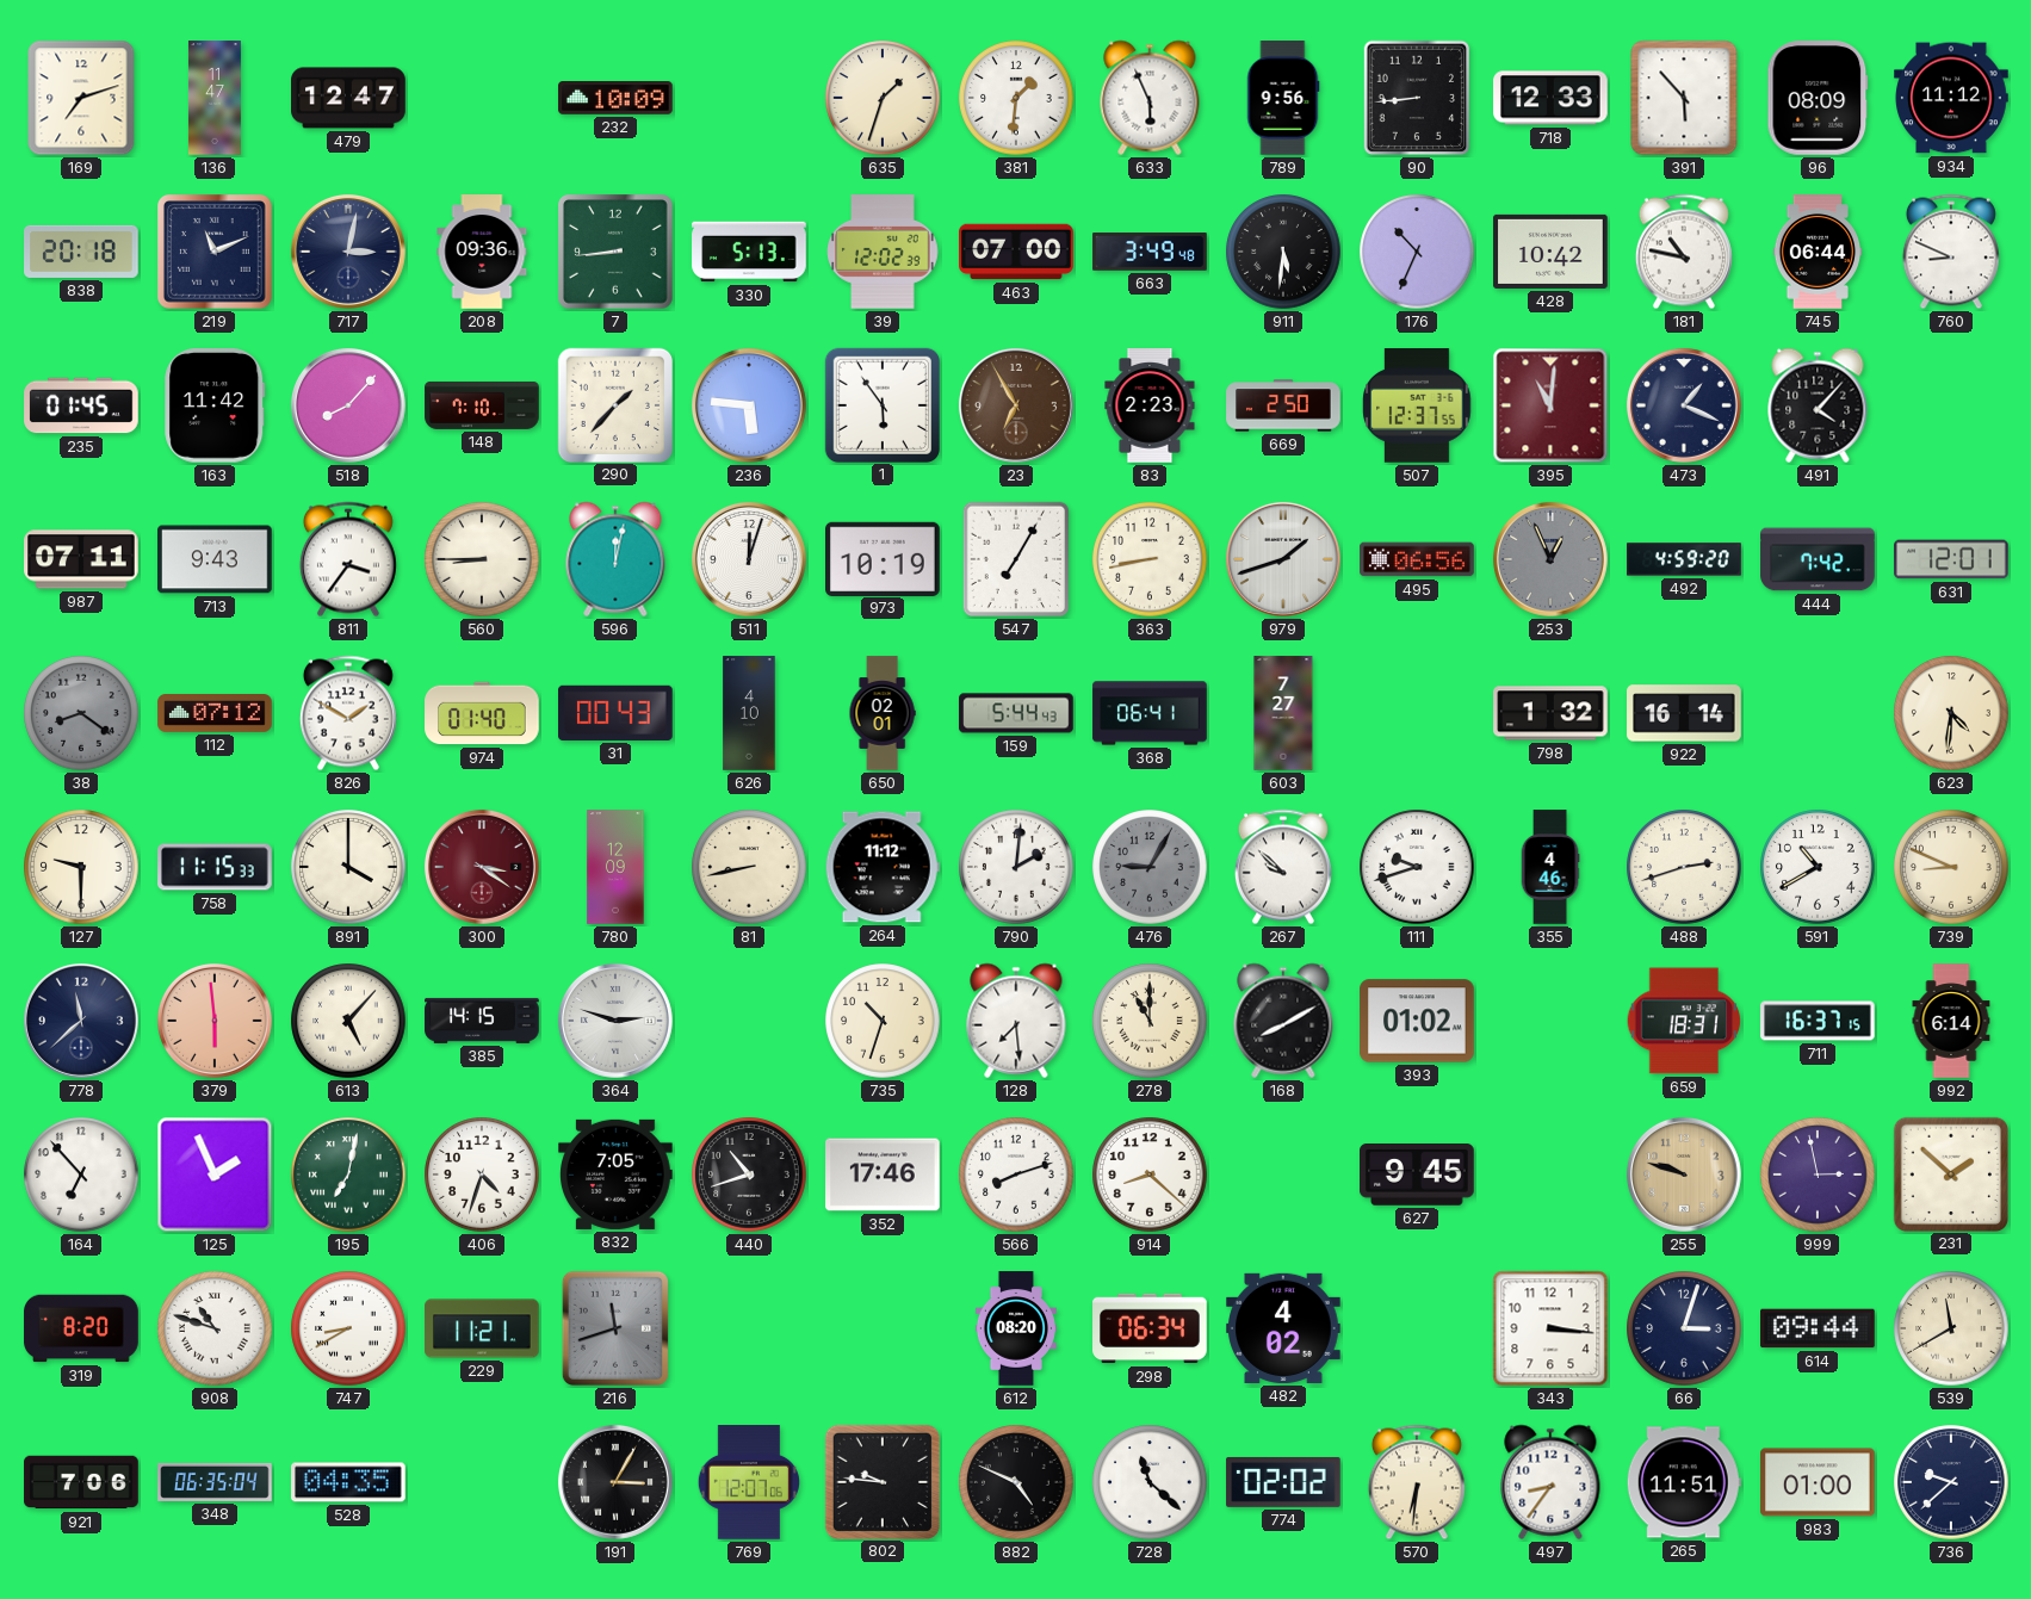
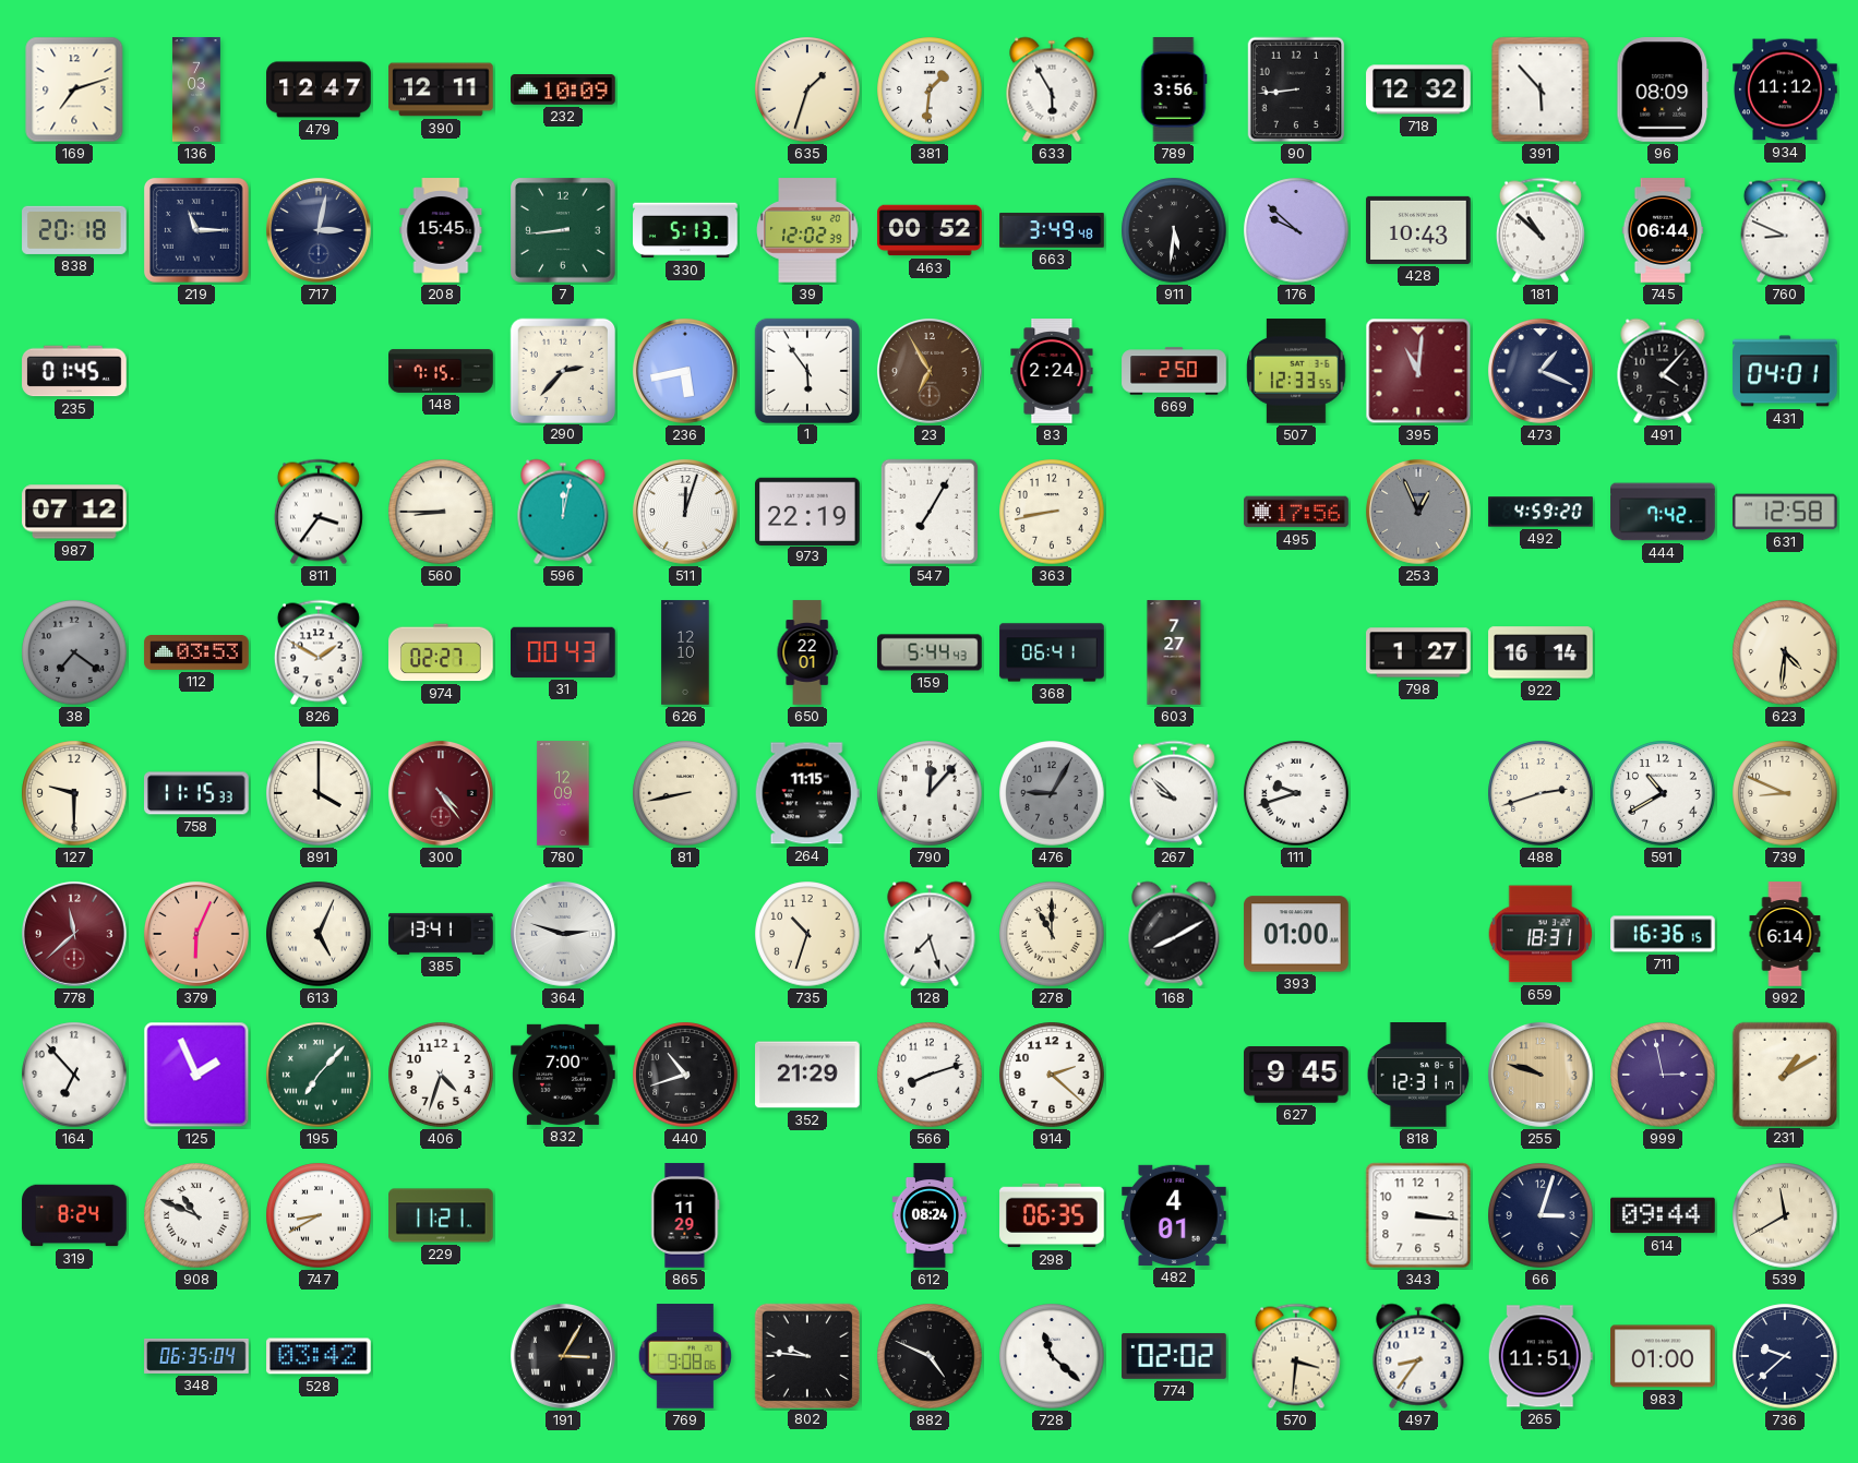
136: 11:47 -> 7:03 (196, 89)
390: none -> 12:11 (441, 89)
633: 5:56 -> 5:55 (1052, 89)
789: 9:56 -> 3:56 (1174, 89)
718: 12:33 -> 12:32 (1418, 89)
219: 11:11 -> 11:15 (197, 231)
208: 09:36 -> 15:45 (441, 230)
463: 07:00 -> 00:52 (930, 230)
176: 10:34 -> 9:52 (1296, 230)
428: 10:42 -> 10:43 (1418, 230)
181: 10:47 -> 10:52 (1541, 230)
163: 11:42 -> none (215, 407)
518: 8:07 -> none (348, 405)
148: 7:10 -> 7:15 (441, 371)
290: 1:37 -> 2:37 (562, 370)
236: 5:46 -> 5:43 (685, 371)
83: 2:23 -> 2:24 (1052, 371)
507: 12:37 -> 12:33 (1296, 371)
431: none -> 04:01 (1785, 371)
987: 07:11 -> 07:12 (74, 512)
713: 9:43 -> none (215, 559)
973: 10:19 -> 22:19 (807, 511)
979: 1:42 -> none (1283, 559)
495: 06:56 -> 17:56 (1296, 512)
631: 12:01 -> 12:58 (1785, 512)
38: 8:21 -> 7:21 (74, 652)
112: 07:12 -> 03:53 (196, 653)
974: 01:40 -> 02:27 (441, 652)
626: 4:10 -> 12:10 (685, 652)
650: 02:01 -> 22:01 (807, 652)
798: 1:32 -> 1:27 (1418, 652)
300: 3:21 -> 4:24 (441, 793)
264: 11:12 -> 11:15 (807, 793)
790: 2:01 -> 12:07 (930, 793)
355: 4:46 -> none (1550, 867)
778 dial: navy -> burgundy (74, 934)
379: 5:59 -> 6:04 (196, 934)
613: 5:07 -> 5:04 (319, 934)
385: 14:15 -> 13:41 (441, 934)
128: 7:29 -> 7:27 (930, 934)
393: 01:02 -> 01:00 (1296, 934)
711: 16:37 -> 16:36 (1663, 934)
195: 7:02 -> 7:07 (319, 1075)
832: 7:05 -> 7:00 (563, 1075)
352: 17:46 -> 21:29 (807, 1075)
914: 8:22 -> 2:22 (1052, 1075)
818: none -> 12:31 (1418, 1075)
231: 1:52 -> 1:10 (1784, 1074)
319: 8:20 -> 8:24 (74, 1215)
908: 10:48 -> 10:49 (196, 1215)
216: 11:42 -> none (615, 1328)
865: none -> 11:29 (685, 1215)
612: 08:20 -> 08:24 (930, 1215)
298: 06:34 -> 06:35 (1052, 1215)
482: 4:02 -> 4:01 (1174, 1215)
921: 7:06 -> none (81, 1482)
528: 04:35 -> 03:42 (319, 1356)
769: 12:07 -> 9:08 (685, 1356)
570: 6:31 -> 3:31 (1296, 1356)
